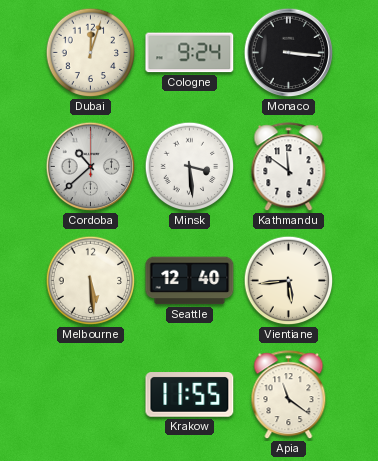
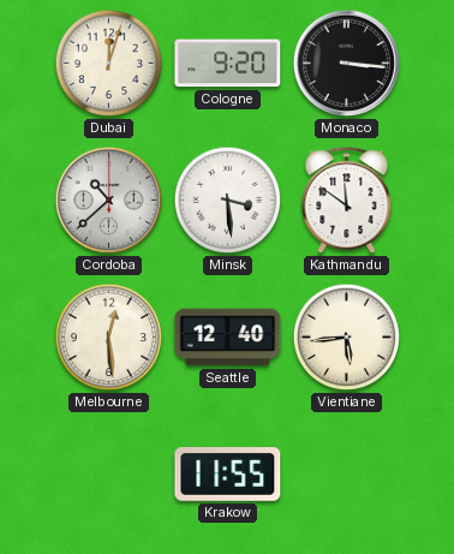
Cologne: 9:24 -> 9:20 (228, 64)
Melbourne: 5:29 -> 12:29 (109, 338)
Apia: 11:21 -> none (289, 395)
